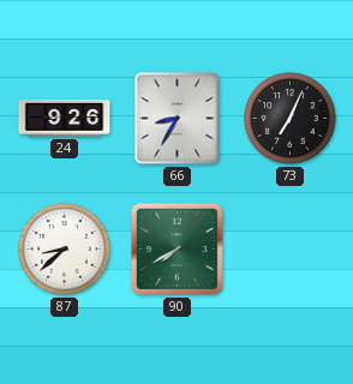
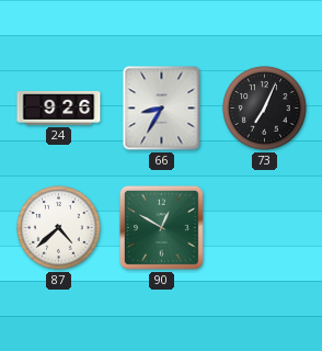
87: 8:38 -> 4:38 (59, 228)
90: 7:40 -> 12:50 (161, 227)
